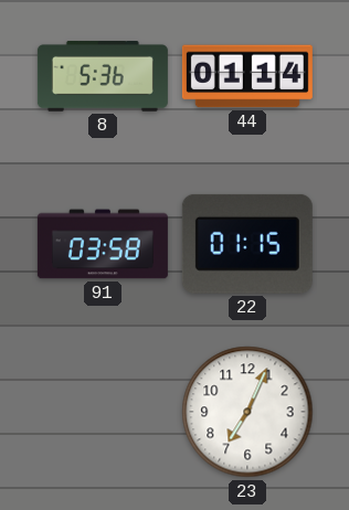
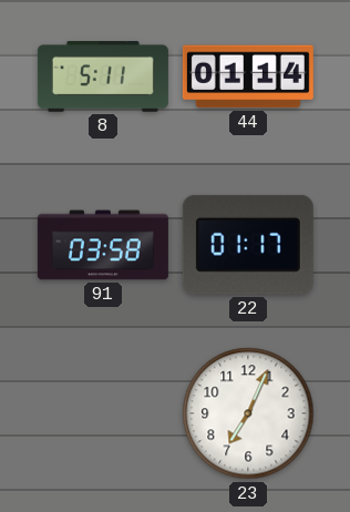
8: 5:36 -> 5:11 (103, 78)
22: 01:15 -> 01:17 (248, 245)
